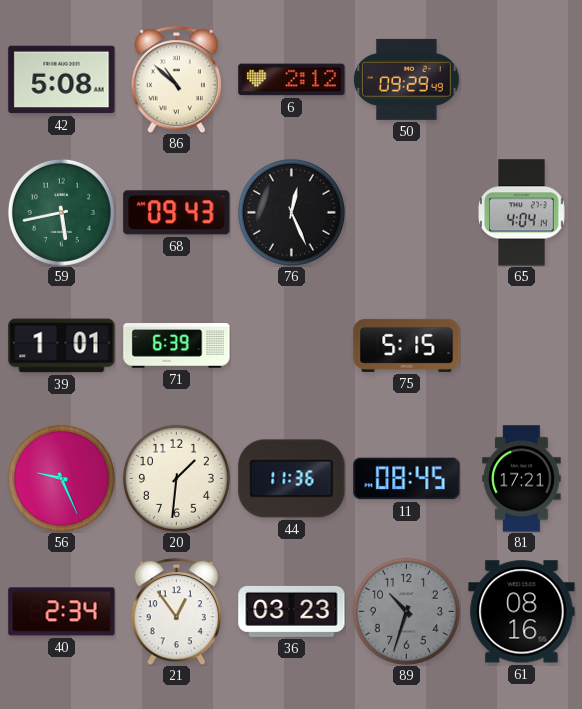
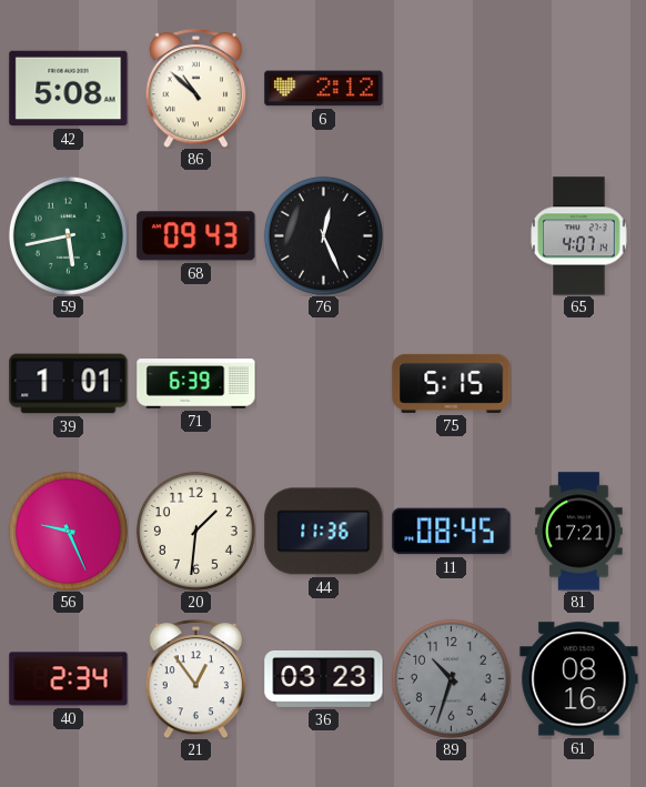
50: 09:29 -> none (407, 79)
65: 4:04 -> 4:07 (579, 236)
